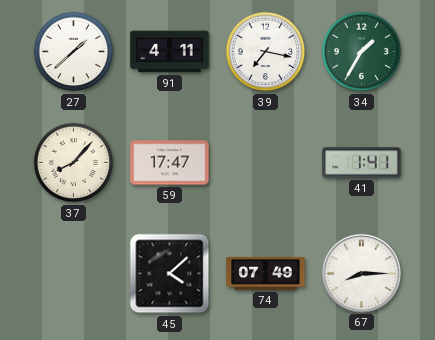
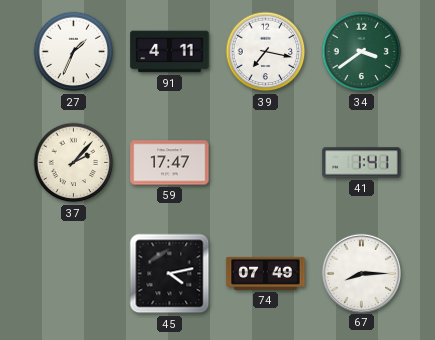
27: 1:38 -> 1:34 (74, 52)
34: 1:35 -> 3:39 (362, 52)
37: 8:07 -> 2:07 (74, 163)
45: 4:08 -> 4:13 (170, 274)
